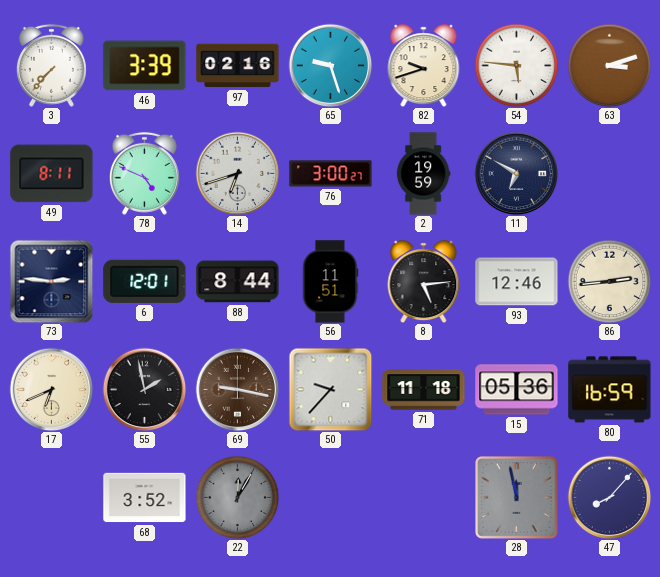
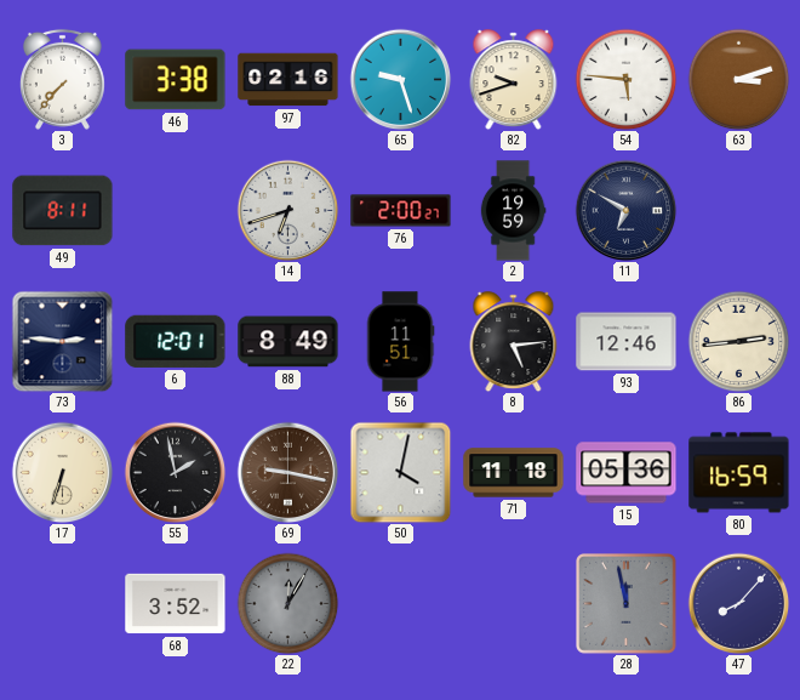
46: 3:39 -> 3:38 (176, 80)
78: 4:49 -> none (144, 173)
76: 3:00 -> 2:00 (401, 211)
88: 8:44 -> 8:49 (288, 342)
17: 6:41 -> 6:33 (62, 472)
50: 9:37 -> 4:02 (400, 472)
